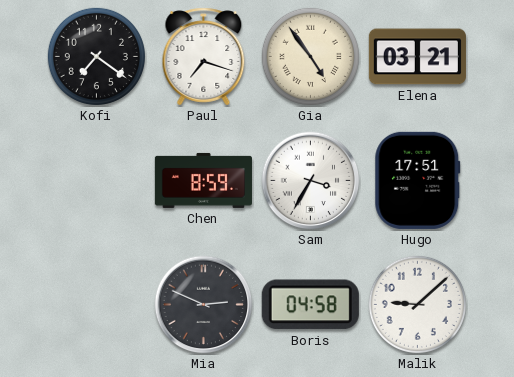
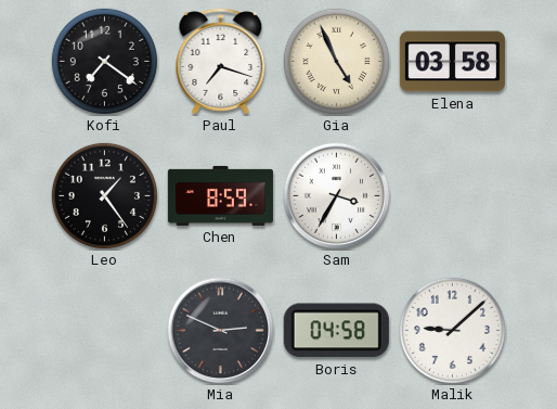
Gia: 4:54 -> 4:56 (336, 61)
Elena: 03:21 -> 03:58 (452, 62)
Leo: none -> 1:24 (104, 195)
Hugo: 17:51 -> none (418, 180)
